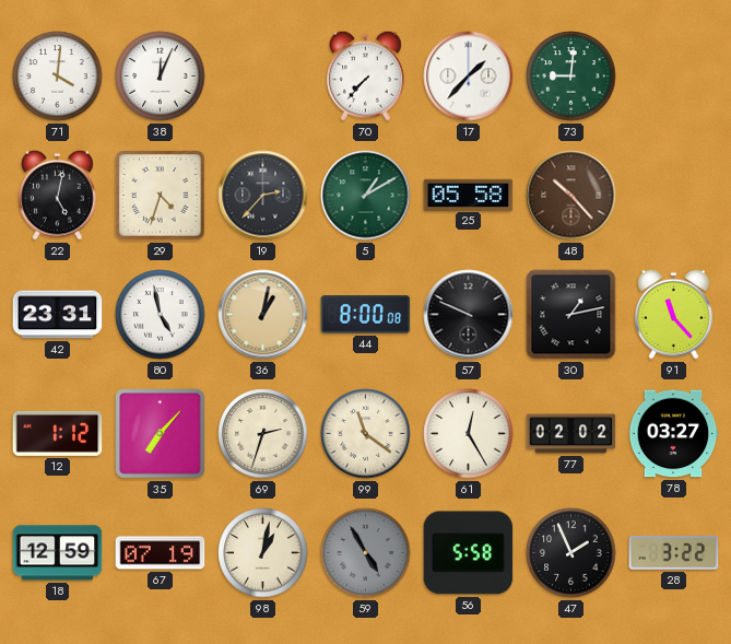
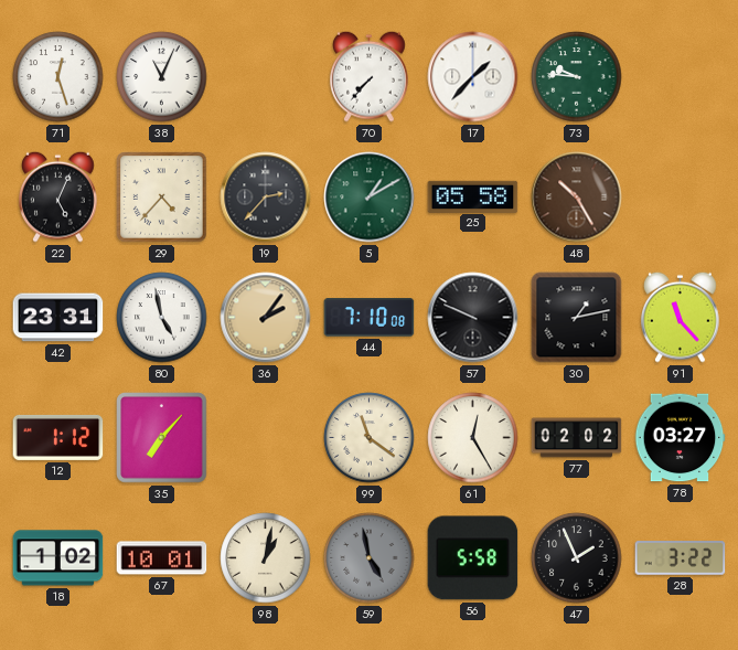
71: 4:01 -> 12:27 (58, 77)
38: 12:04 -> 11:04 (162, 77)
73: 9:01 -> 9:46 (577, 77)
22: 5:02 -> 5:04 (58, 196)
29: 4:33 -> 4:37 (162, 198)
48: 10:23 -> 10:25 (577, 198)
36: 1:02 -> 2:06 (266, 318)
44: 8:00 -> 7:10 (370, 318)
69: 2:33 -> none (263, 434)
18: 12:59 -> 1:02 (58, 558)
67: 07:19 -> 10:01 (162, 558)
59: 4:55 -> 4:58 (370, 558)
